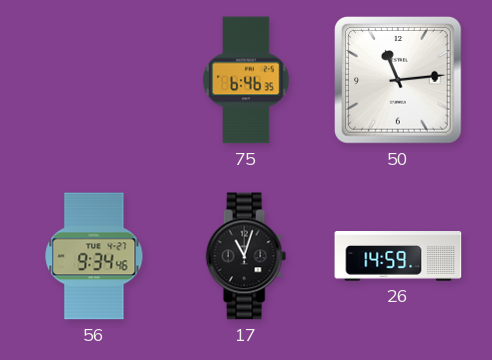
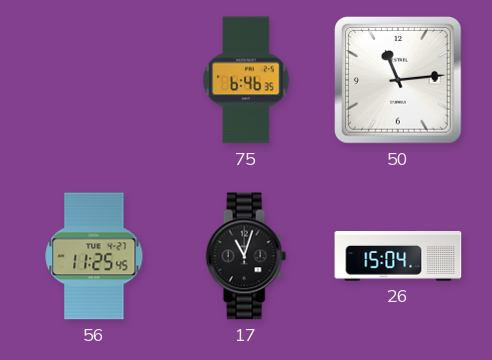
56: 9:34 -> 11:25 (94, 256)
26: 14:59 -> 15:04 (398, 257)
